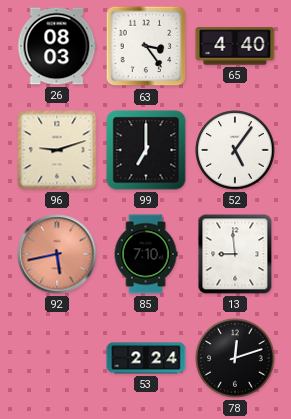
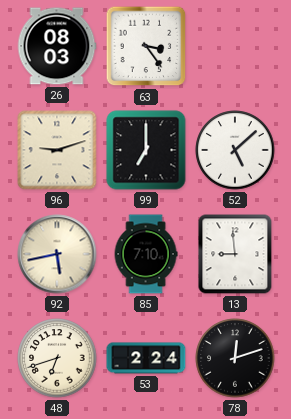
65: 4:40 -> none (235, 46)
52: 5:06 -> 5:08 (235, 150)
92 dial: salmon -> cream (57, 254)
48: none -> 6:42 (57, 358)
